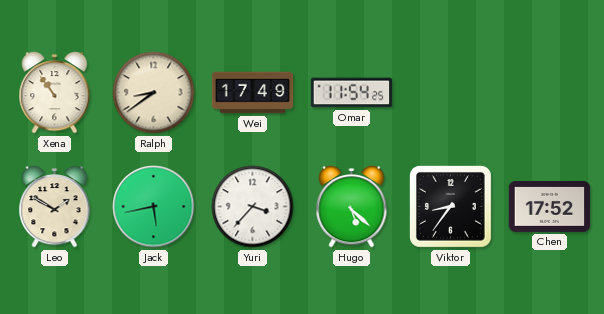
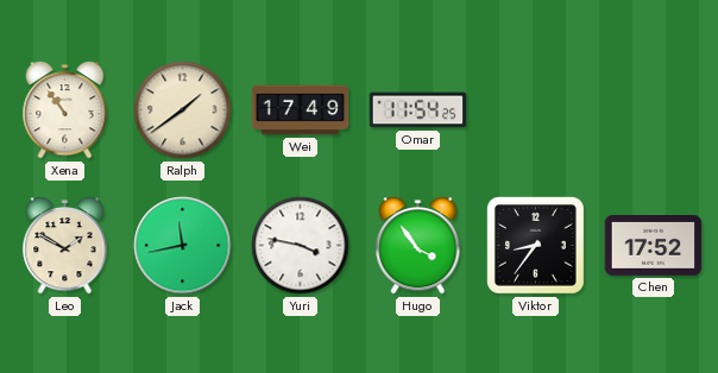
Ralph: 8:39 -> 1:39 (183, 110)
Jack: 5:43 -> 11:43 (183, 246)
Yuri: 3:37 -> 3:47 (301, 246)
Hugo: 5:22 -> 3:54 (418, 246)
